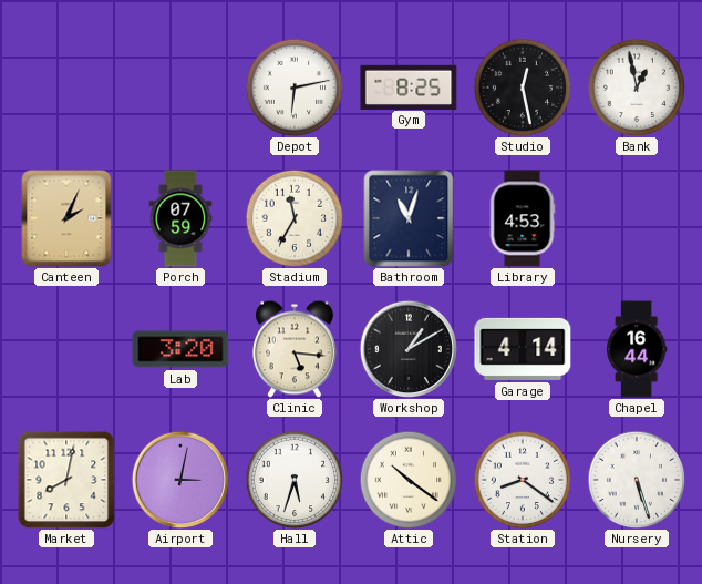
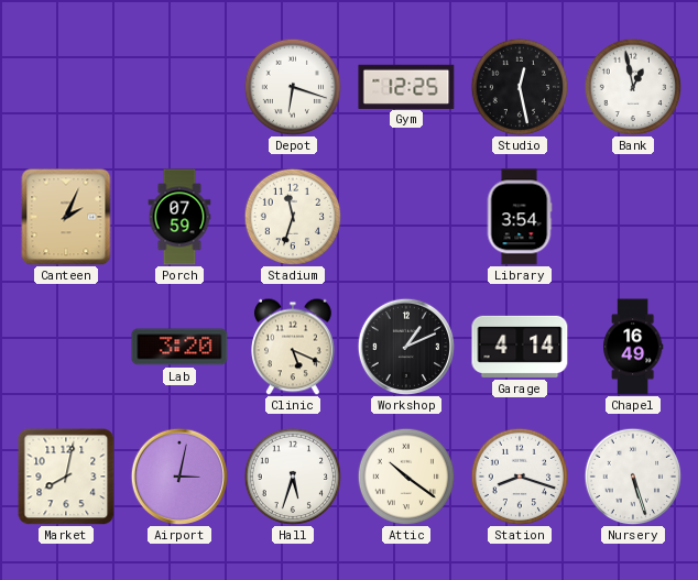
Depot: 6:13 -> 6:18 (293, 87)
Gym: 8:25 -> 12:25 (406, 86)
Stadium: 11:35 -> 11:33 (293, 217)
Bathroom: 11:03 -> none (409, 218)
Library: 4:53 -> 3:54 (520, 217)
Clinic: 5:16 -> 5:19 (294, 347)
Workshop: 1:10 -> 1:11 (405, 346)
Chapel: 16:44 -> 16:49 (633, 347)
Station: 8:21 -> 8:18 (520, 477)
